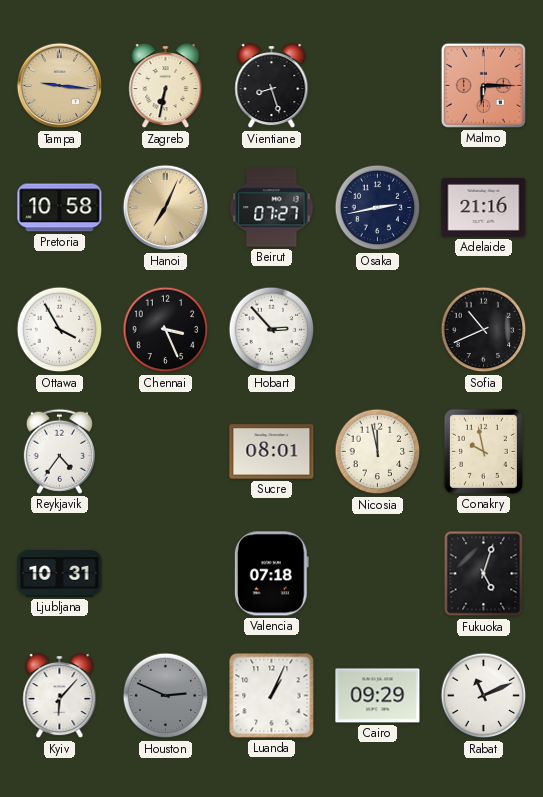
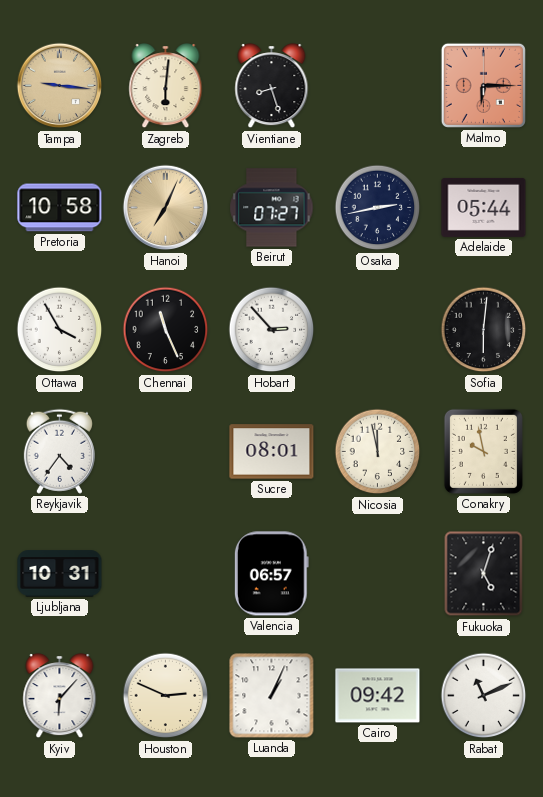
Zagreb: 6:32 -> 6:01 (166, 87)
Adelaide: 21:16 -> 05:44 (484, 207)
Chennai: 3:26 -> 11:26 (166, 330)
Sofia: 10:41 -> 6:01 (484, 330)
Valencia: 07:18 -> 06:57 (271, 574)
Houston dial: grey -> cream (166, 696)
Cairo: 09:29 -> 09:42 (378, 696)
